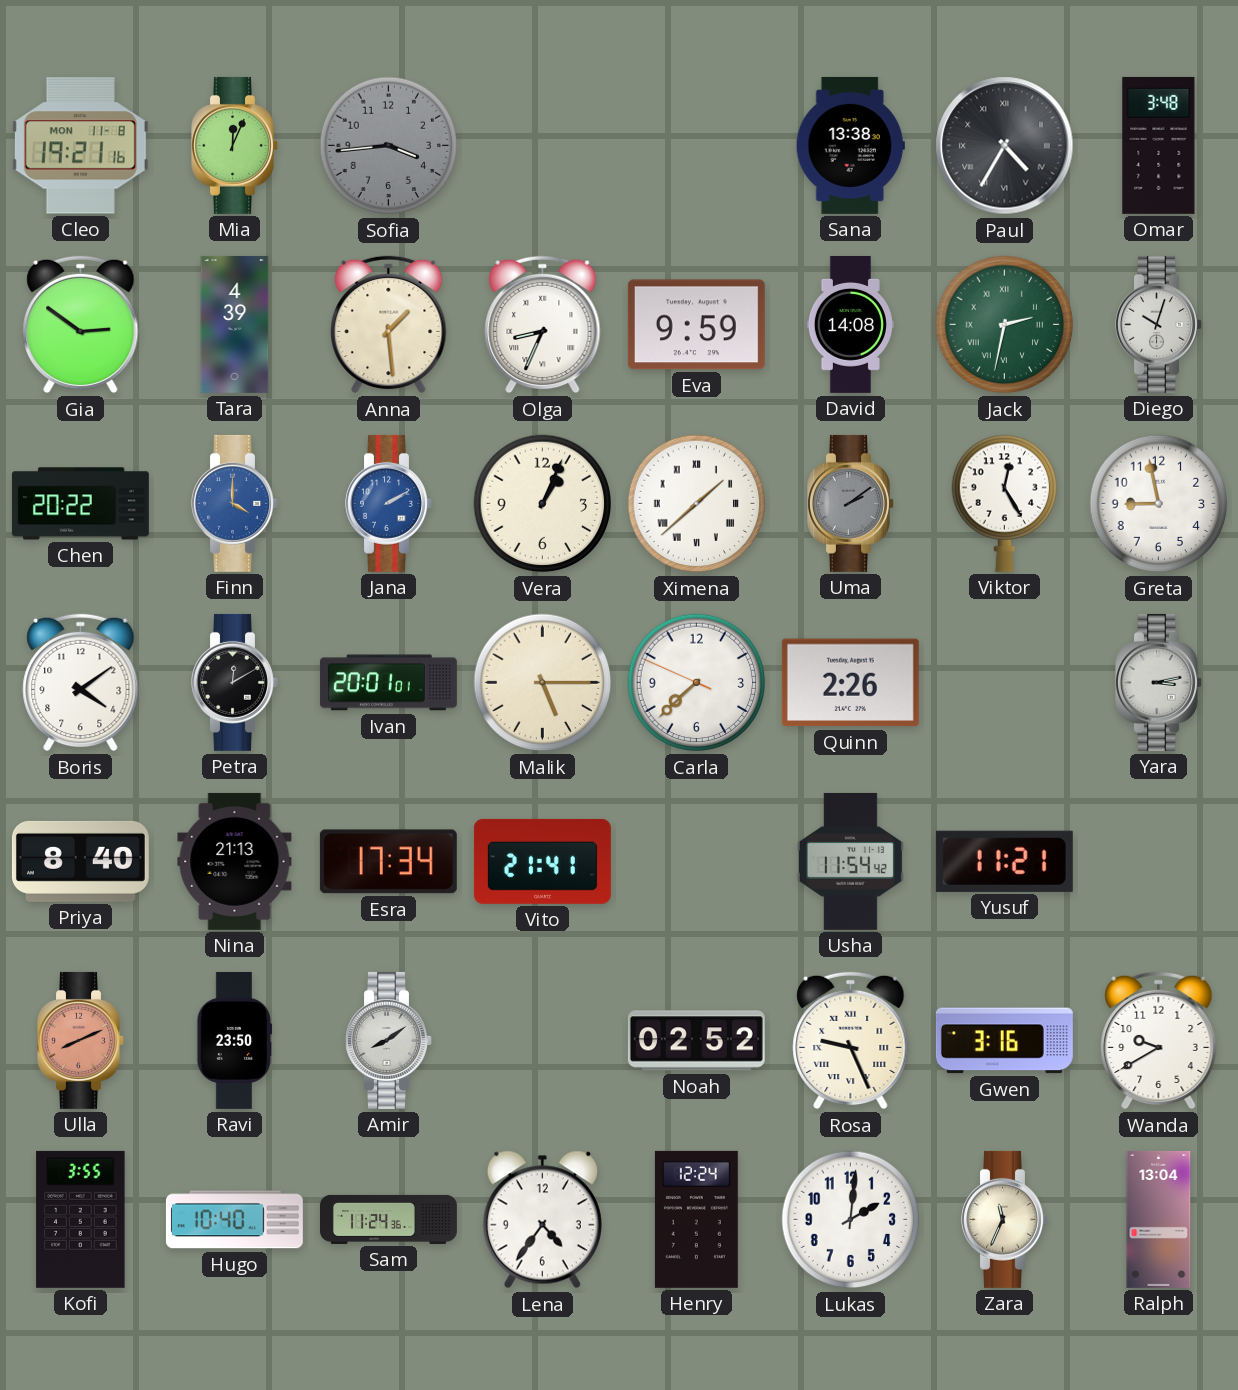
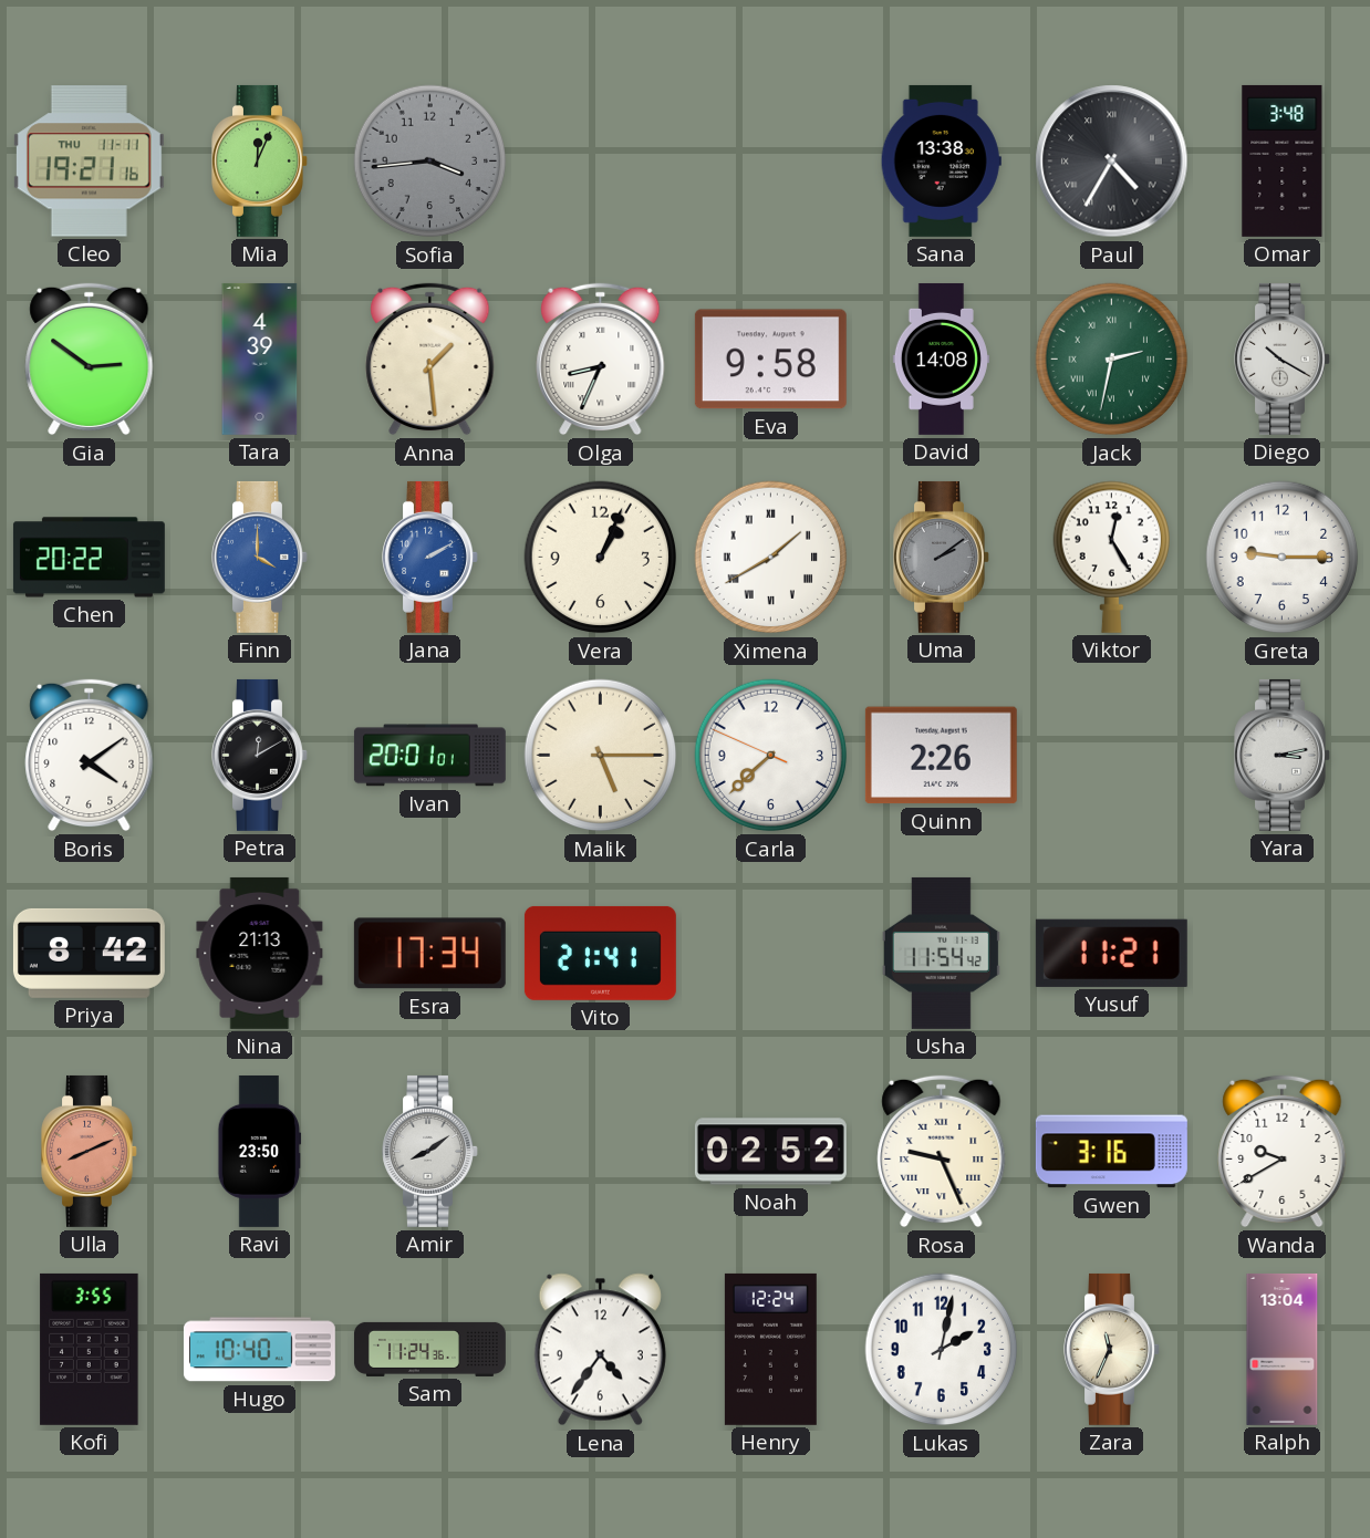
Cleo date: MON 11-8 -> THU 11-11 (89, 162)
Eva: 9:59 -> 9:58 (770, 360)
Diego: 10:03 -> 10:20 (1283, 358)
Ximena: 1:38 -> 1:40 (771, 558)
Greta: 8:58 -> 9:15 (1283, 558)
Priya: 8:40 -> 8:42 (89, 953)
Lukas: 2:01 -> 2:02 (942, 1350)
